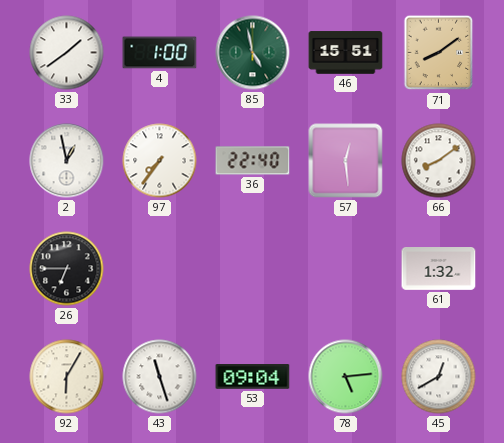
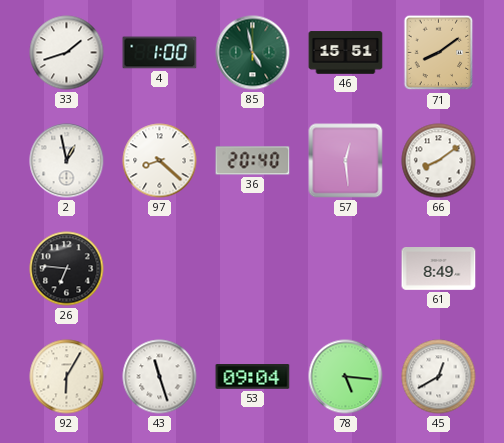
33: 1:39 -> 1:42 (67, 53)
97: 7:36 -> 8:22 (160, 161)
36: 22:40 -> 20:40 (253, 161)
26: 6:45 -> 6:46 (67, 269)
61: 1:32 -> 8:49 (439, 269)
78: 5:14 -> 5:16 (346, 377)
